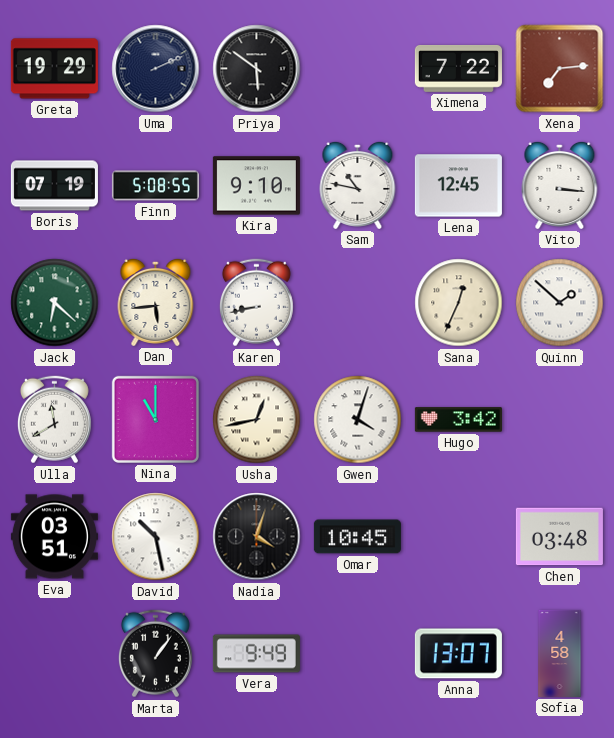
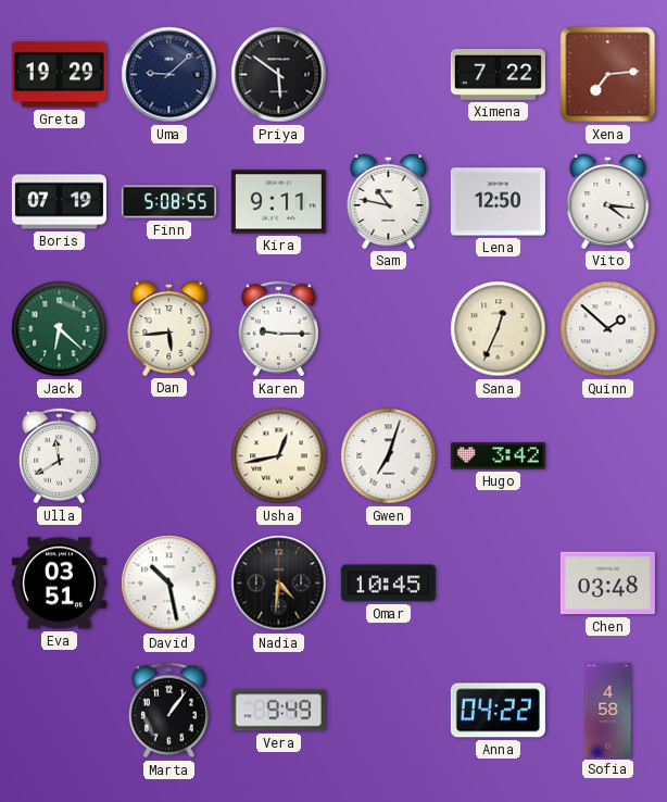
Uma: 2:11 -> 9:08 (169, 75)
Kira: 9:10 -> 9:11 (278, 202)
Lena: 12:45 -> 12:50 (498, 202)
Vito: 3:16 -> 4:16 (608, 201)
Karen: 8:43 -> 9:15 (278, 329)
Nina: 11:00 -> none (155, 419)
Gwen: 4:03 -> 7:03 (389, 456)
Nadia: 4:03 -> 4:31 (279, 584)
Anna: 13:07 -> 04:22 (498, 711)
